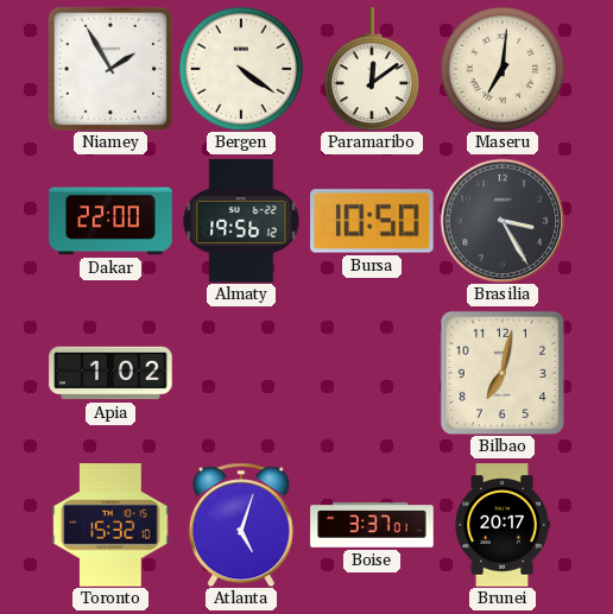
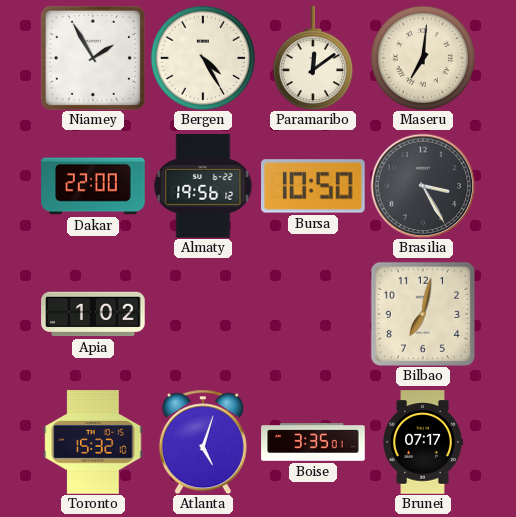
Bergen: 4:21 -> 4:25 (203, 58)
Boise: 3:37 -> 3:35 (313, 442)
Brunei: 20:17 -> 07:17 (423, 442)
